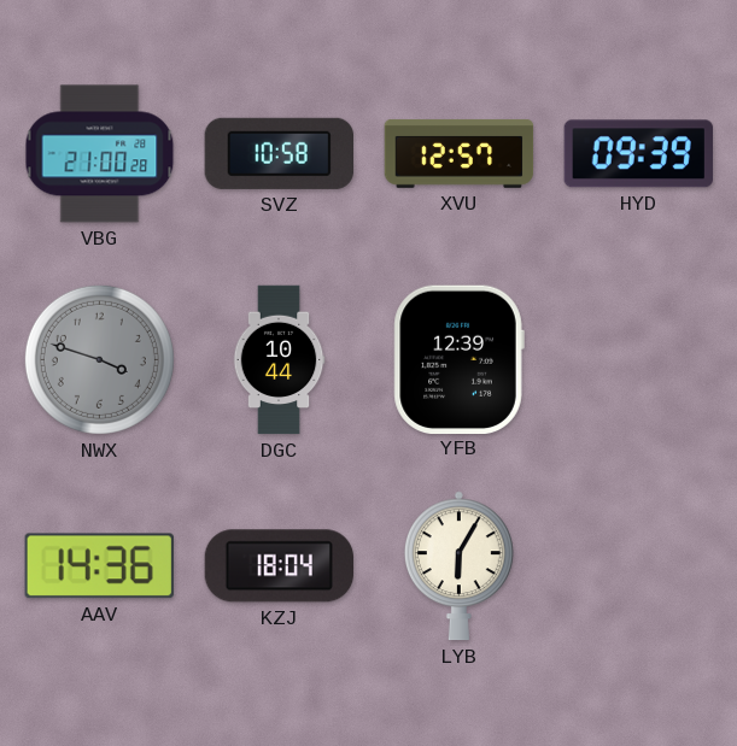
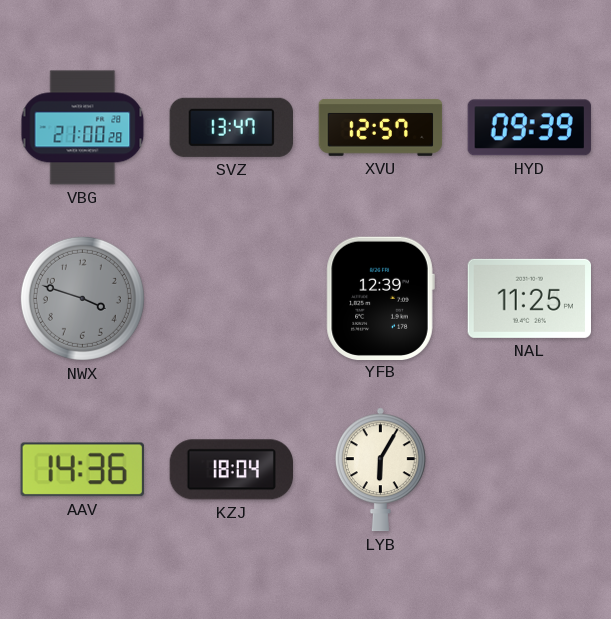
SVZ: 10:58 -> 13:47 (231, 127)
DGC: 10:44 -> none (279, 360)
NAL: none -> 11:25 (529, 298)
